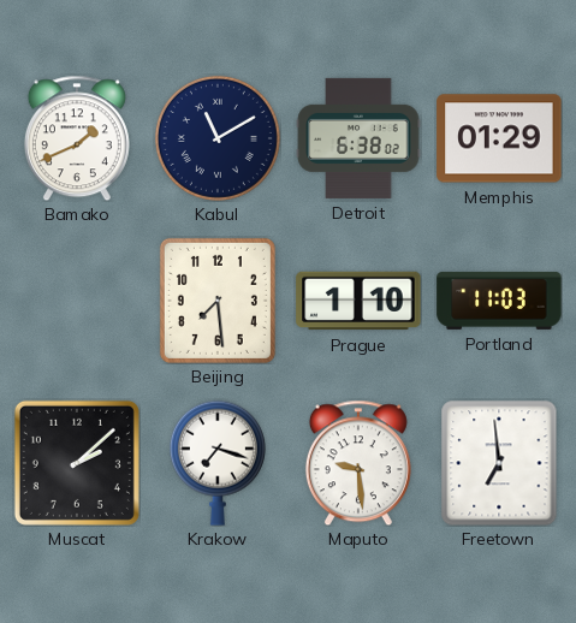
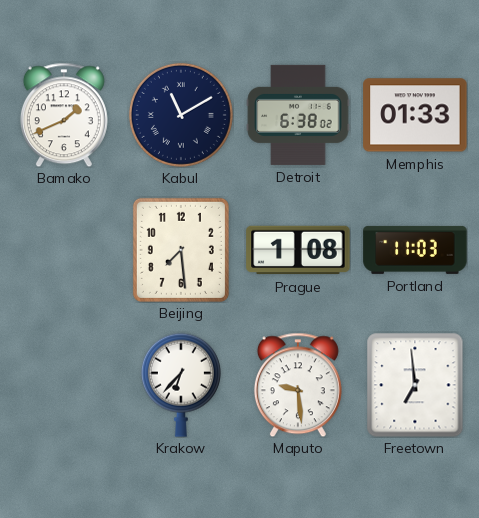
Memphis: 01:29 -> 01:33 (415, 115)
Prague: 1:10 -> 1:08 (298, 250)
Muscat: 2:08 -> none (77, 463)
Krakow: 7:18 -> 6:37 (181, 385)
